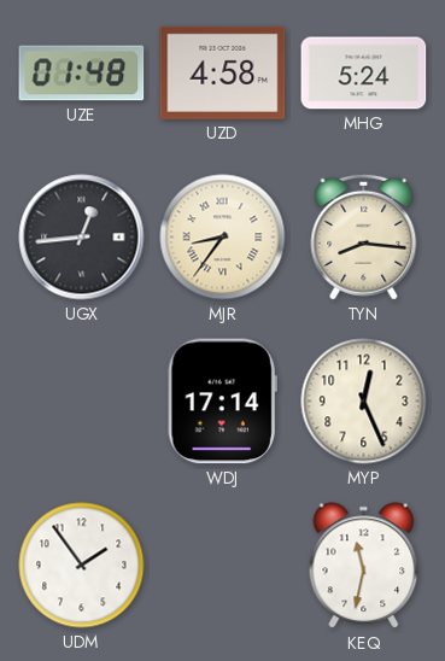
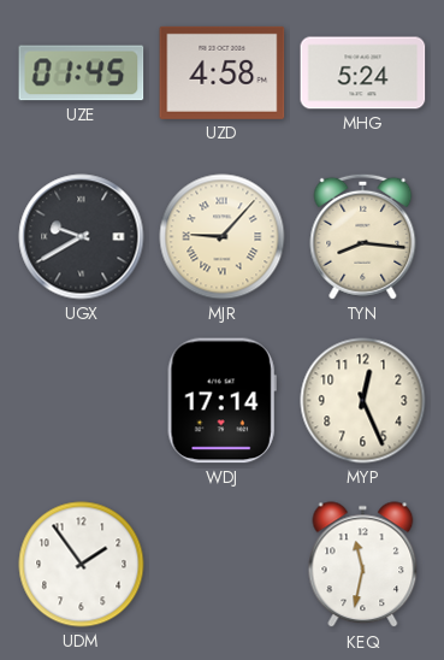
UZE: 01:48 -> 01:45 (82, 73)
UGX: 12:44 -> 9:40 (82, 237)
MJR: 8:36 -> 9:07 (223, 237)
